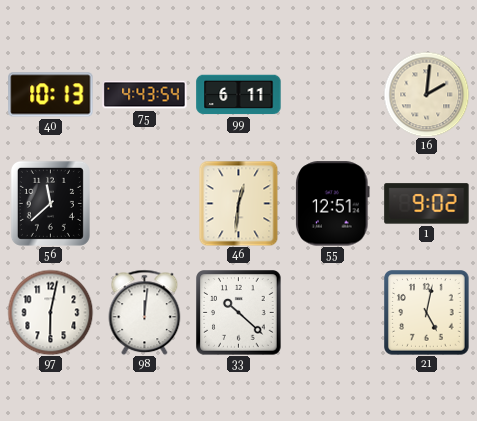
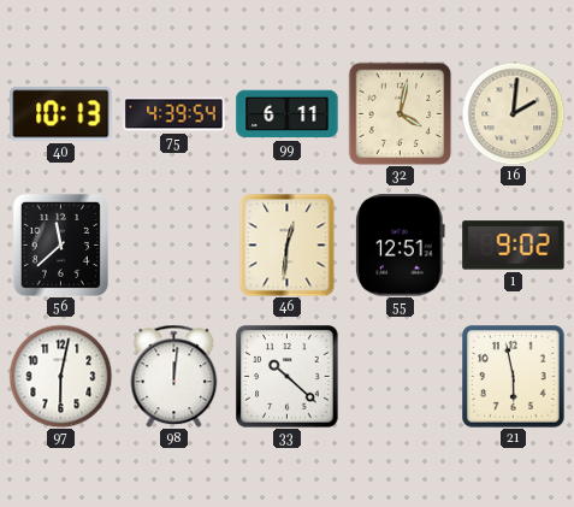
75: 4:43 -> 4:39 (174, 114)
32: none -> 4:02 (400, 113)
21: 5:02 -> 5:58 (514, 377)
